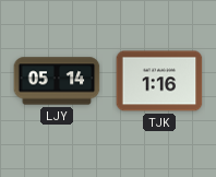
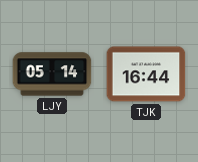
TJK: 1:16 -> 16:44 (146, 74)
